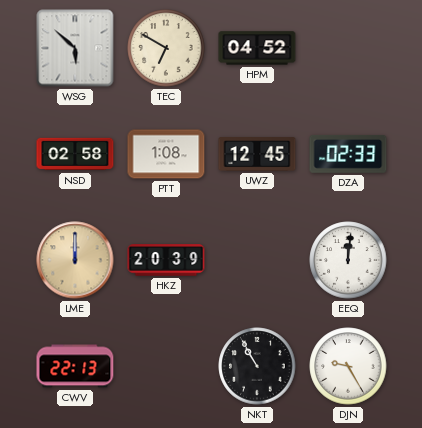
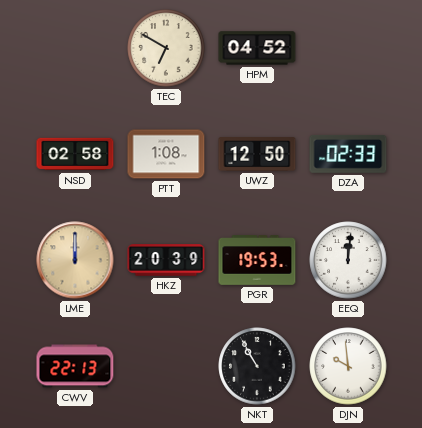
WSG: 5:52 -> none (75, 48)
UWZ: 12:45 -> 12:50 (257, 154)
PGR: none -> 19:53 (257, 260)
DJN: 9:25 -> 9:59 (348, 366)
